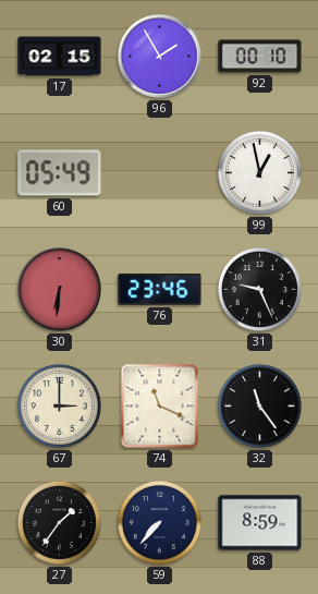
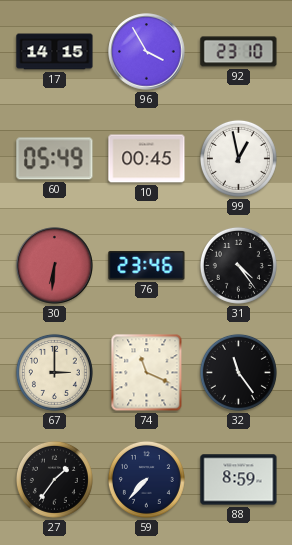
17: 02:15 -> 14:15 (55, 52)
96: 1:55 -> 3:55 (147, 52)
92: 00:10 -> 23:10 (239, 52)
10: none -> 00:45 (147, 159)
31: 9:26 -> 4:24 (238, 265)
